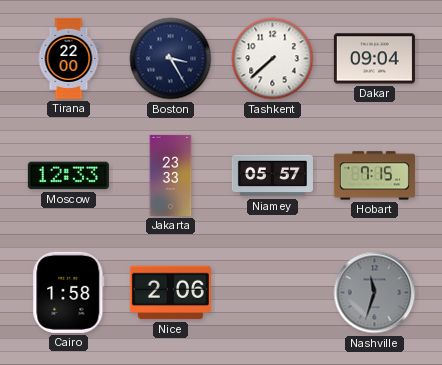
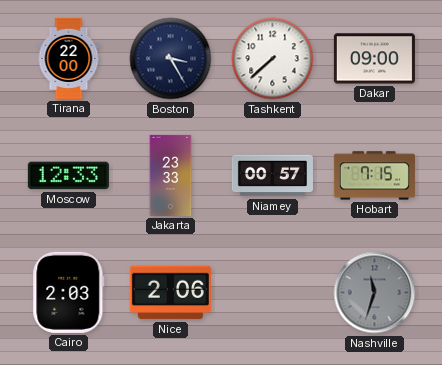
Dakar: 09:04 -> 09:00 (374, 59)
Niamey: 05:57 -> 00:57 (272, 176)
Cairo: 1:58 -> 2:03 (69, 292)
